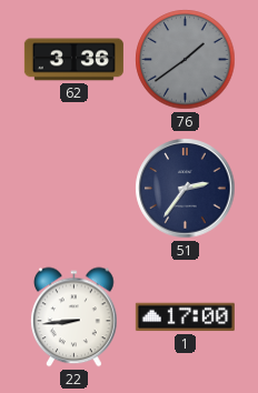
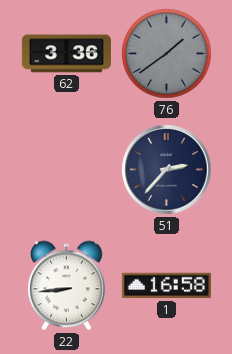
51: 2:36 -> 2:37 (167, 170)
1: 17:00 -> 16:58 (166, 286)
